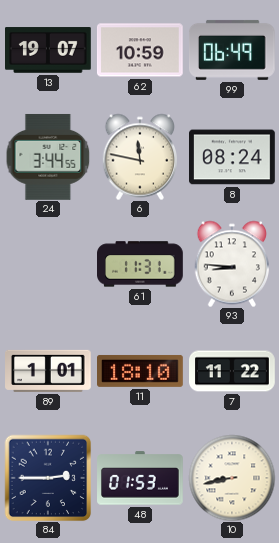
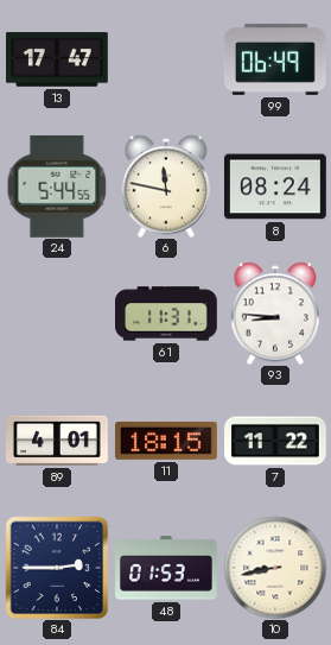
13: 19:07 -> 17:47 (58, 59)
62: 10:59 -> none (140, 50)
24: 3:44 -> 5:44 (57, 186)
89: 1:01 -> 4:01 (58, 441)
11: 18:10 -> 18:15 (167, 441)
